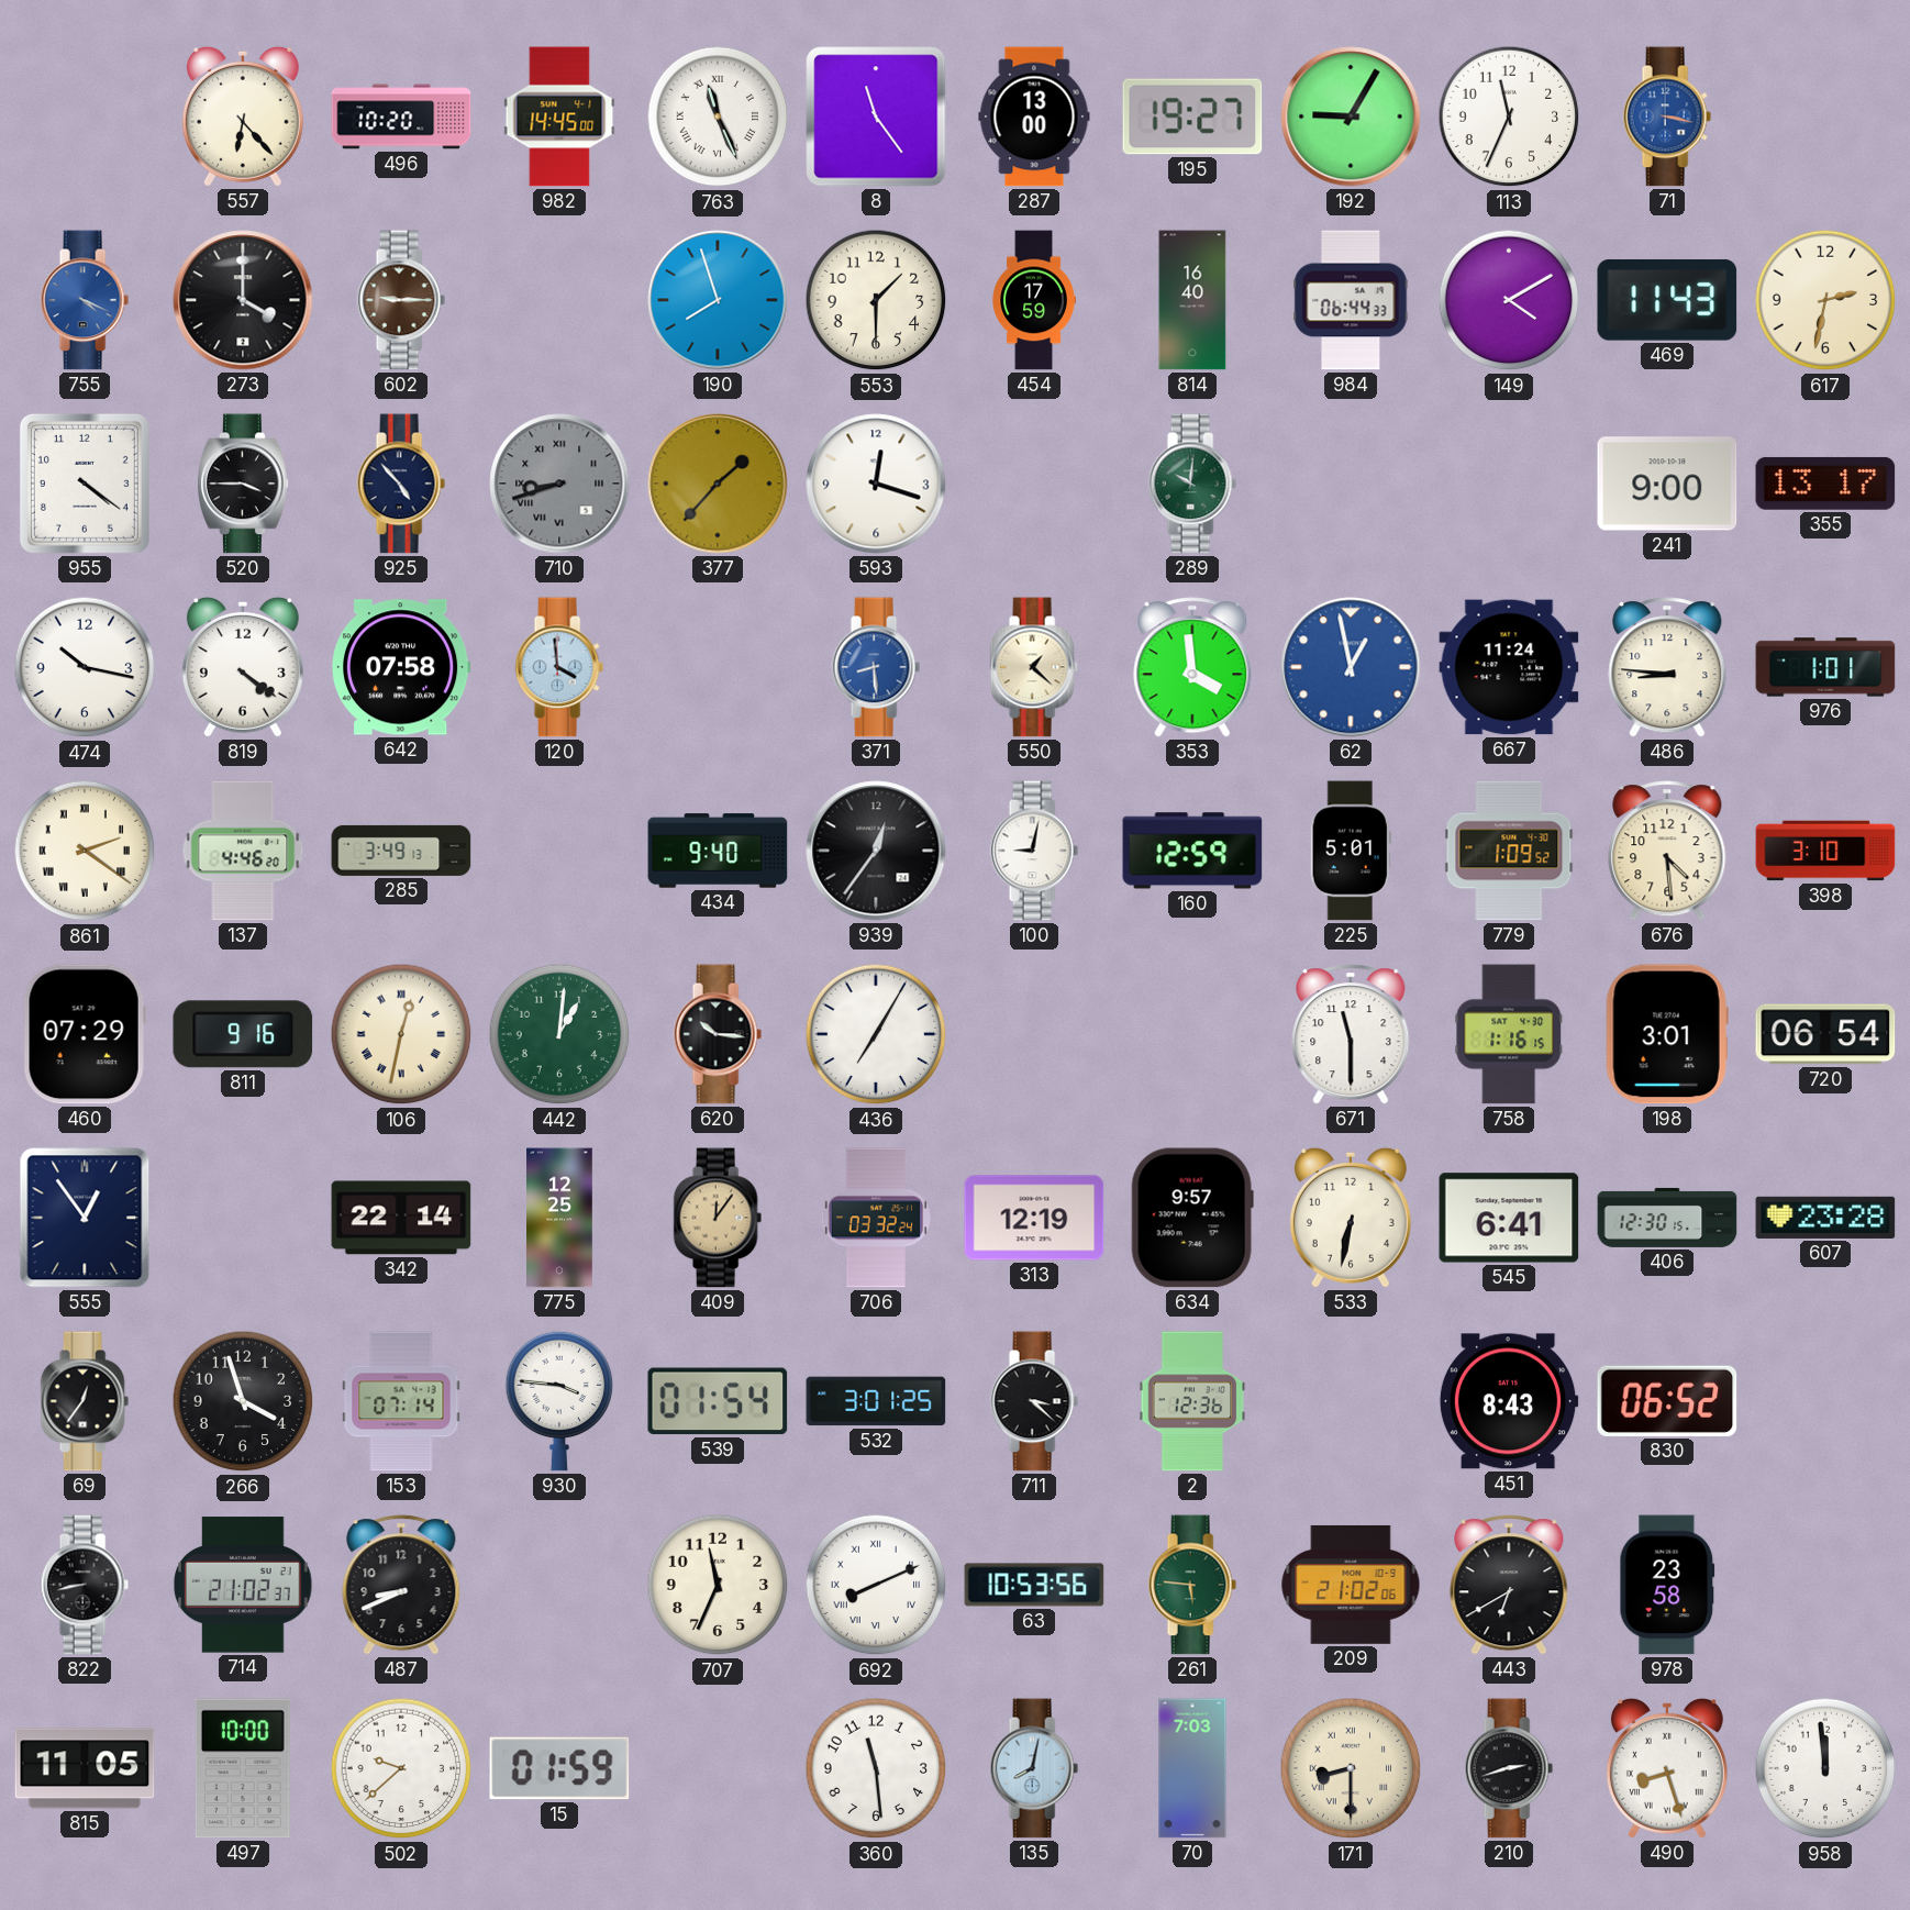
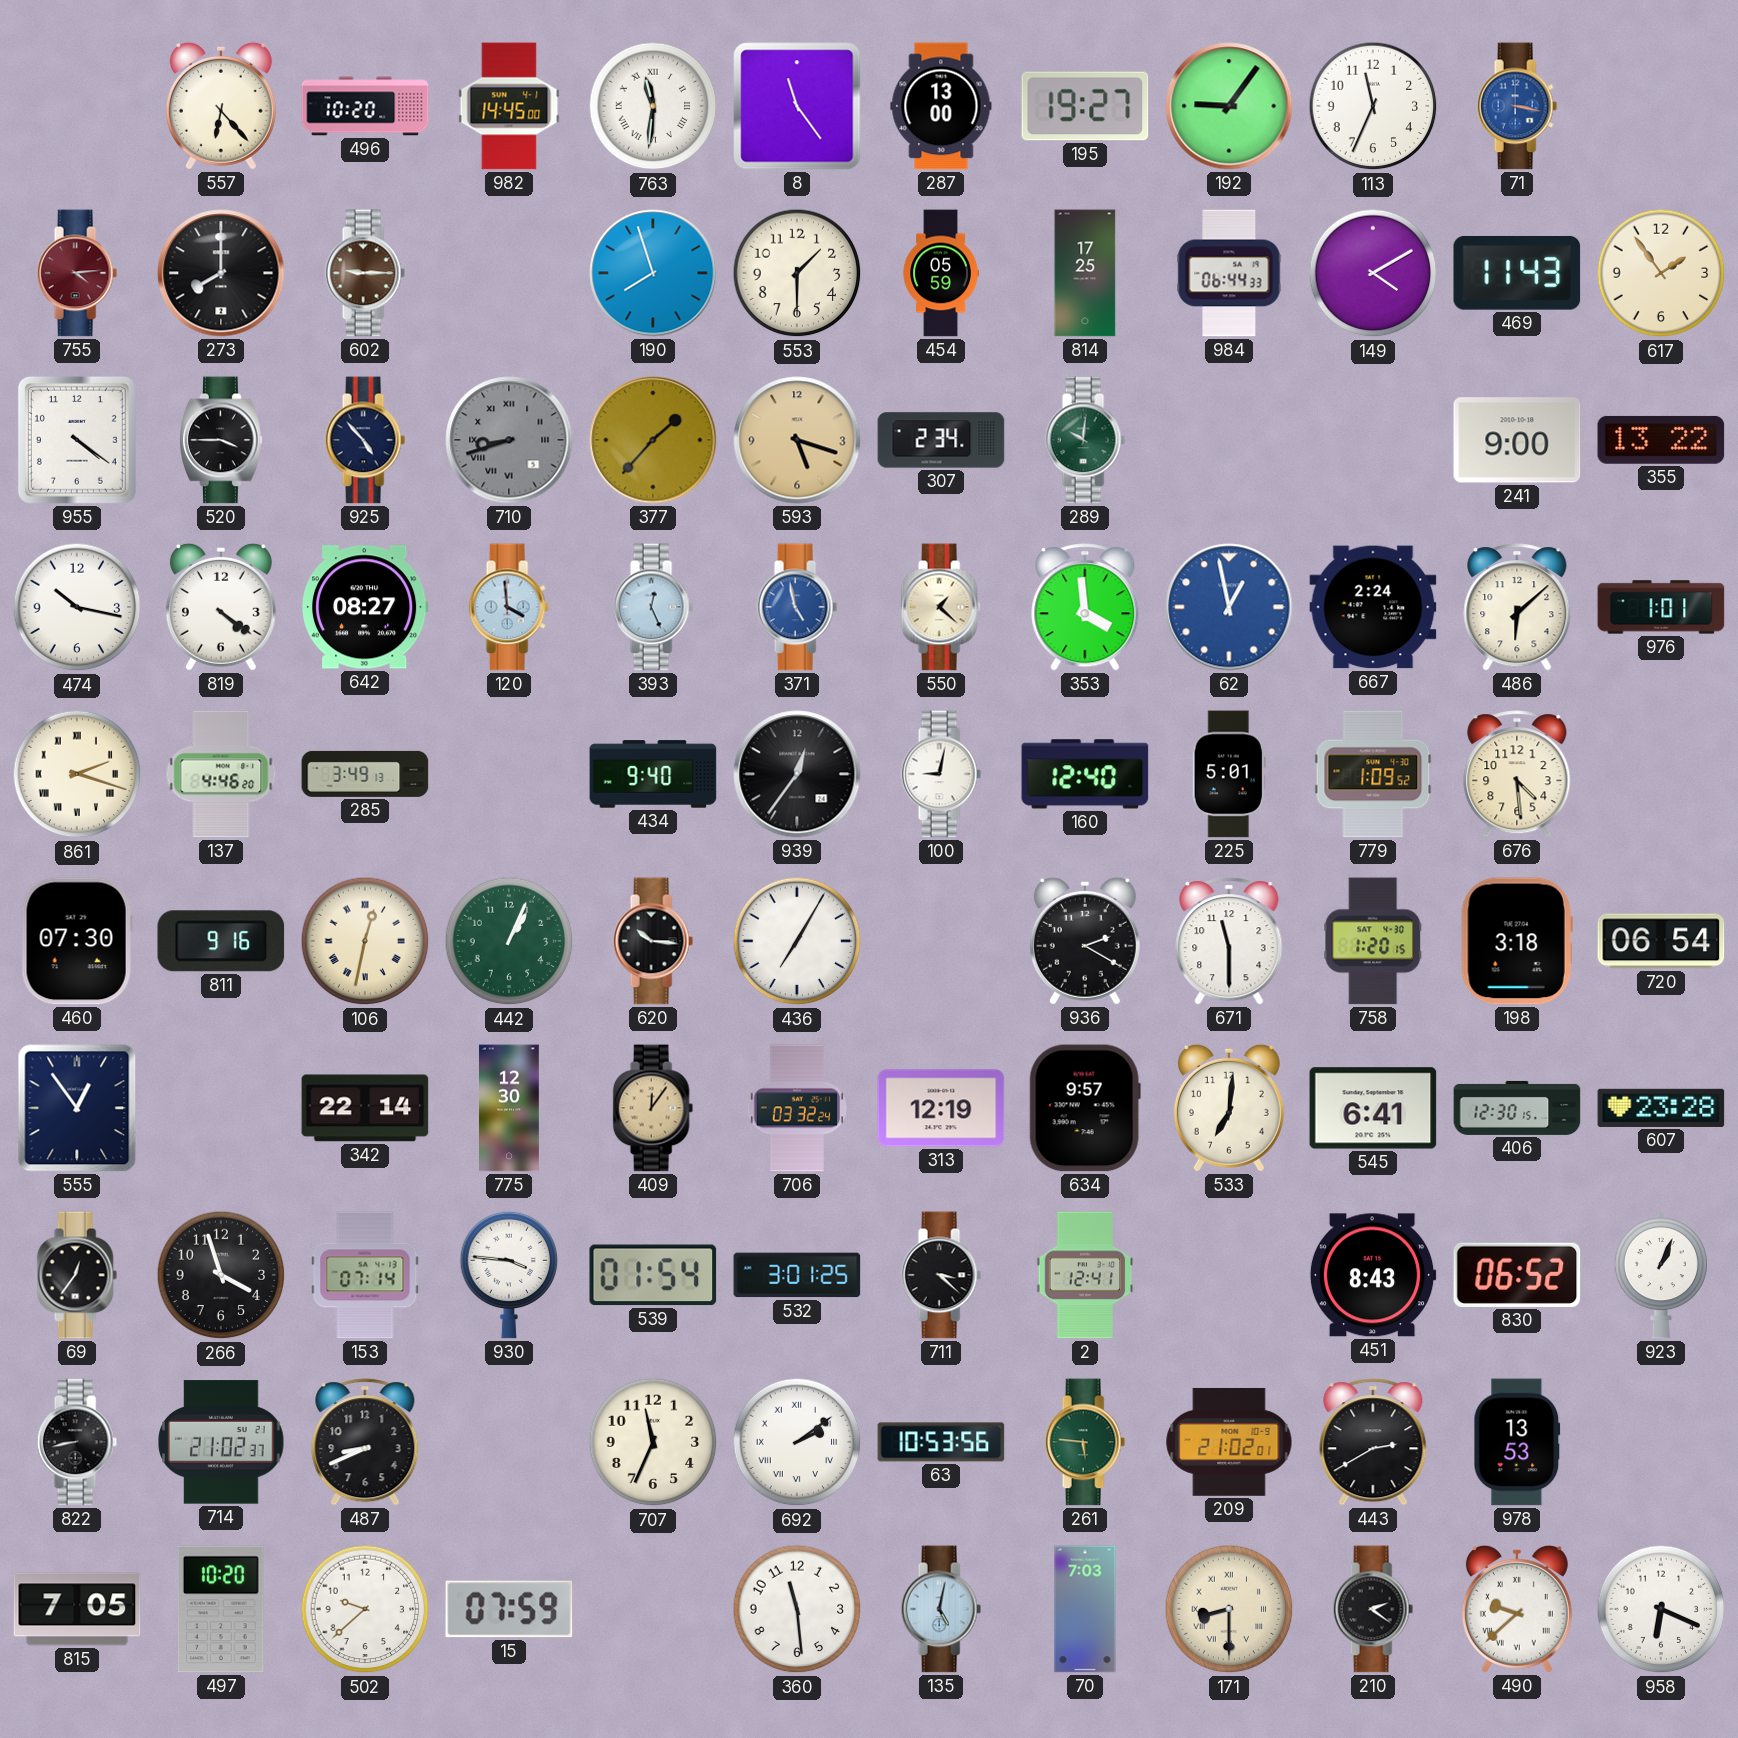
763: 11:26 -> 11:31 (653, 106)
192: 9:05 -> 9:06 (1229, 106)
755: 4:19 -> 4:14 (77, 273)
755 dial: blue -> burgundy (77, 273)
273: 4:00 -> 8:00 (221, 273)
454: 17:59 -> 05:59 (941, 273)
814: 16:40 -> 17:25 (1085, 273)
617: 2:32 -> 1:54 (1661, 273)
593: 12:18 -> 5:18 (797, 440)
593 dial: white -> champagne (797, 440)
307: none -> 2:34 (941, 440)
355: 13:17 -> 13:22 (1661, 440)
642: 07:58 -> 08:27 (366, 607)
393: none -> 12:26 (653, 607)
371: 8:29 -> 4:58 (797, 607)
667: 11:24 -> 2:24 (1373, 607)
486: 8:46 -> 6:08 (1517, 607)
861: 2:21 -> 2:18 (77, 774)
160: 12:59 -> 12:40 (1085, 774)
398: 3:10 -> none (1825, 851)
460: 07:29 -> 07:30 (77, 941)
442: 1:01 -> 1:04 (509, 941)
936: none -> 2:20 (1085, 941)
758: 1:16 -> 1:20 (1373, 941)
198: 3:01 -> 3:18 (1517, 941)
775: 12:25 -> 12:30 (510, 1108)
533: 6:32 -> 7:01 (1229, 1108)
2: 12:36 -> 12:41 (1085, 1275)
923: none -> 1:04 (1661, 1275)
692: 8:11 -> 2:09 (797, 1442)
209: 21:02:06 -> 21:02:01 (1229, 1442)
443: 6:40 -> 2:40 (1373, 1442)
978: 23:58 -> 13:53 (1517, 1442)
815: 11:05 -> 7:05 (77, 1609)
497: 10:00 -> 10:20 (221, 1609)
15: 01:59 -> 07:59 (509, 1609)
135: 8:02 -> 5:02 (941, 1609)
210: 2:42 -> 2:21 (1373, 1609)
490: 8:27 -> 9:38 (1517, 1609)
958: 11:59 -> 6:19 (1661, 1609)
